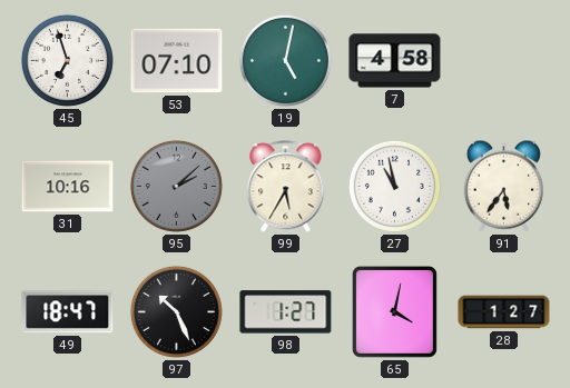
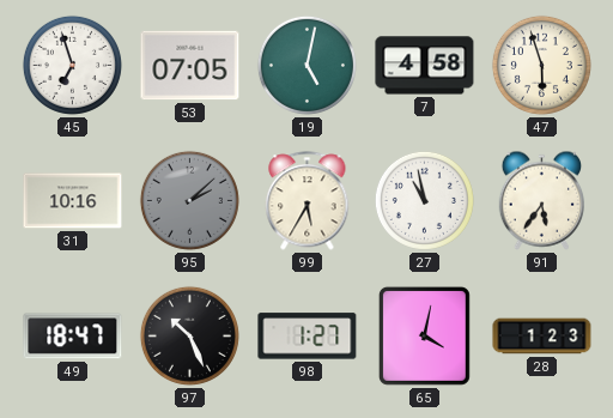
53: 07:10 -> 07:05 (190, 66)
47: none -> 5:57 (541, 65)
28: 1:27 -> 1:23 (542, 337)
